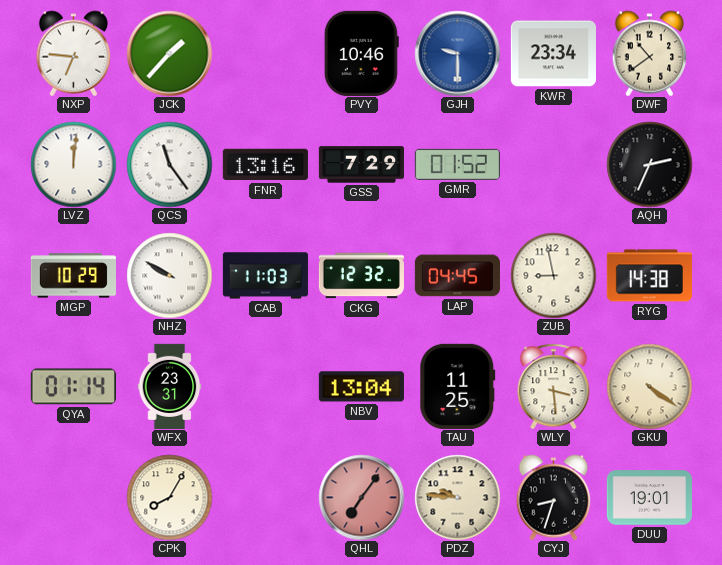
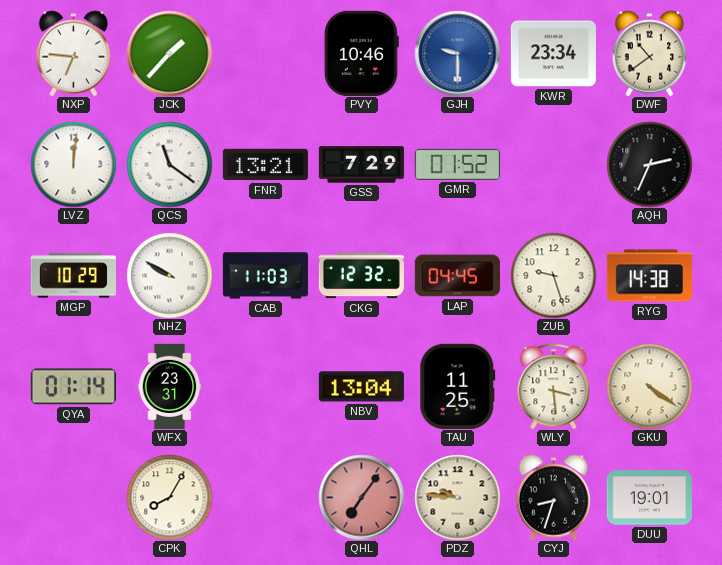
QCS: 11:24 -> 11:21 (169, 164)
FNR: 13:16 -> 13:21 (265, 165)
ZUB: 8:58 -> 9:27 (553, 275)
